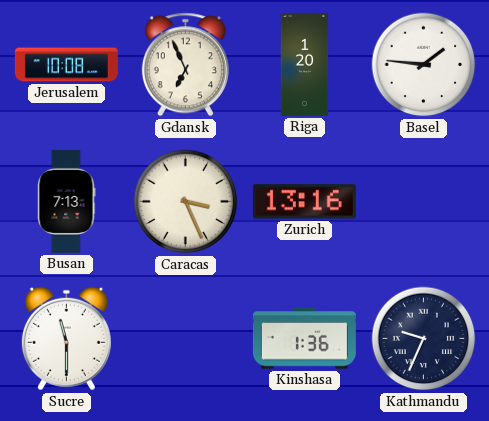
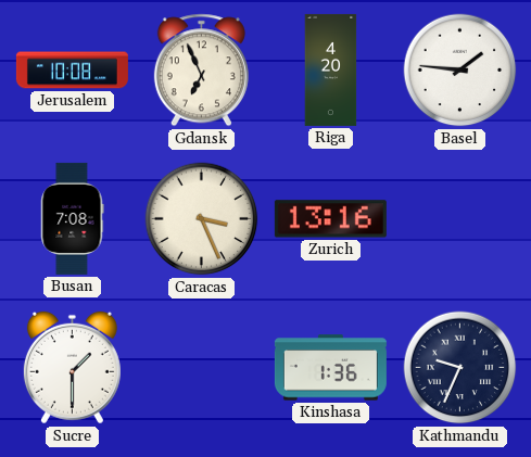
Riga: 1:20 -> 4:20 (331, 69)
Busan: 7:13 -> 7:08 (73, 218)
Sucre: 11:30 -> 1:30 (72, 368)
